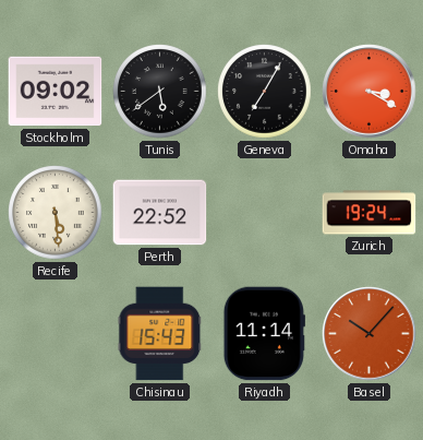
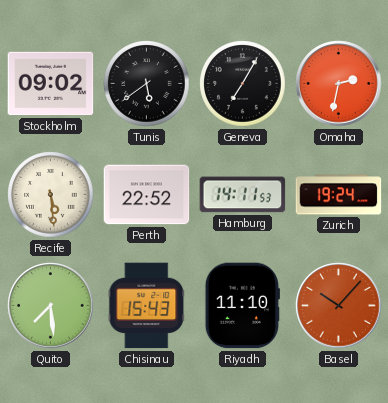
Omaha: 3:20 -> 2:32 (339, 84)
Hamburg: none -> 14:11 (243, 195)
Quito: none -> 7:29 (51, 306)
Riyadh: 11:14 -> 11:10 (242, 306)
